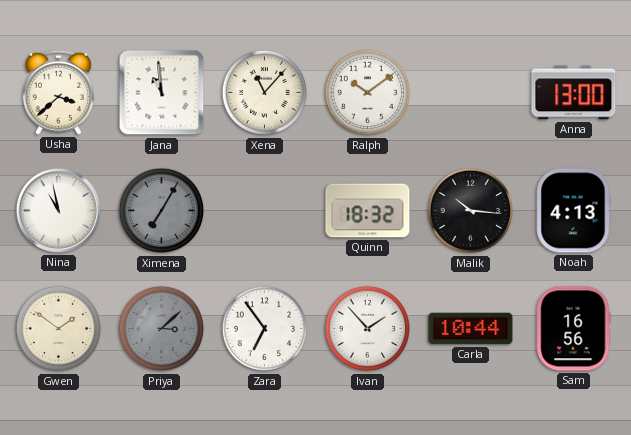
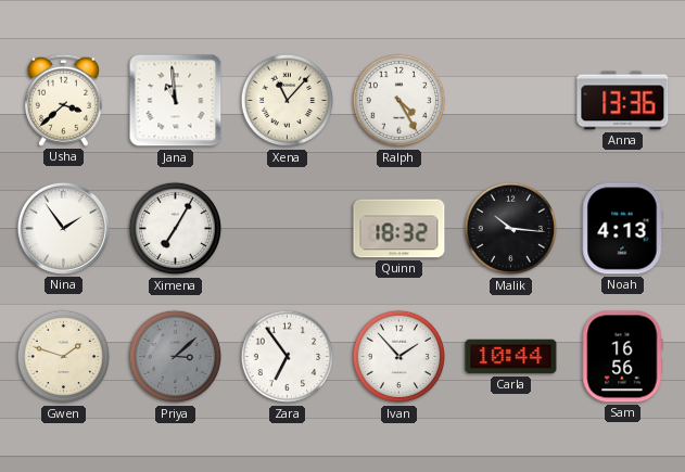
Ralph: 10:09 -> 4:25 (399, 101)
Anna: 13:00 -> 13:36 (623, 101)
Nina: 10:58 -> 1:54 (63, 228)
Ximena dial: grey -> white (176, 229)
Gwen: 1:51 -> 1:48 (64, 357)
